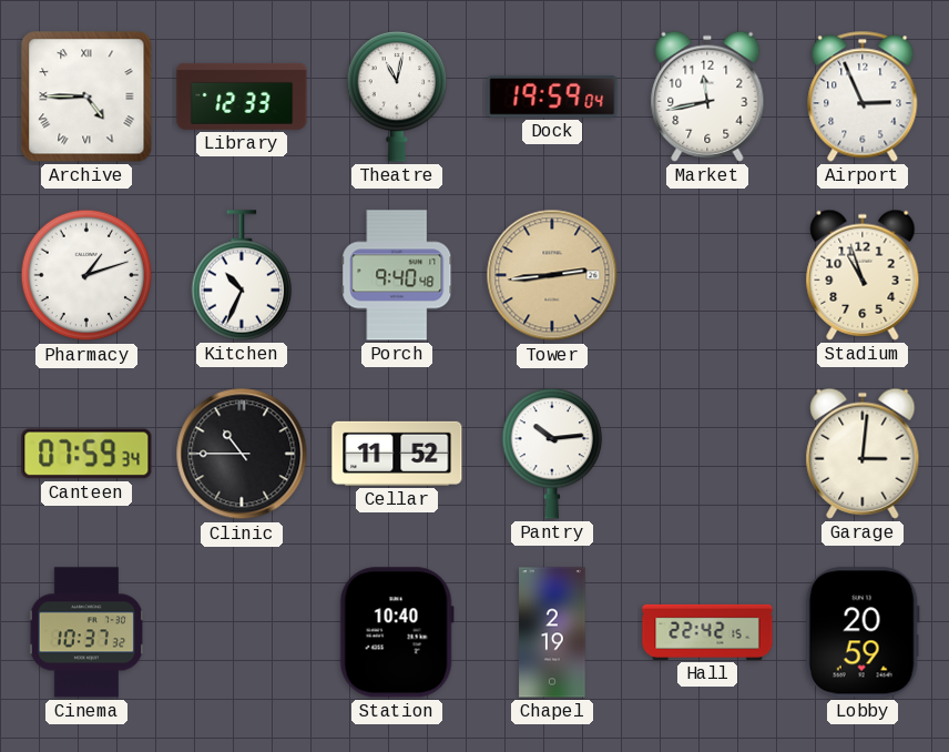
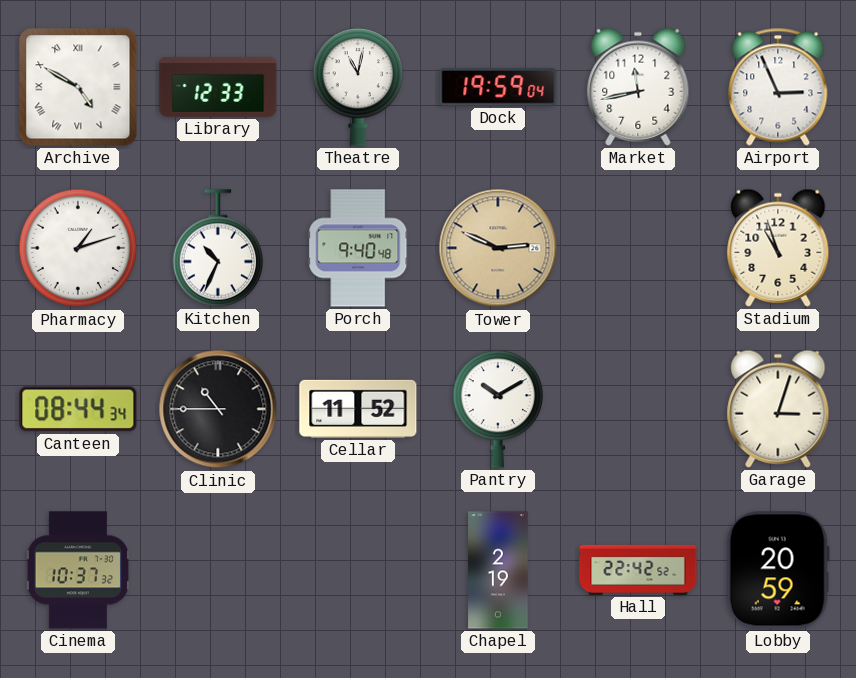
Archive: 4:45 -> 4:50 (78, 87)
Tower: 2:44 -> 2:49 (498, 248)
Canteen: 07:59 -> 08:44 (78, 409)
Pantry: 10:14 -> 10:10 (498, 409)
Garage: 3:01 -> 3:03 (778, 409)
Station: 10:40 -> none (397, 632)
Hall: 22:42:15 -> 22:42:52 (638, 570)
